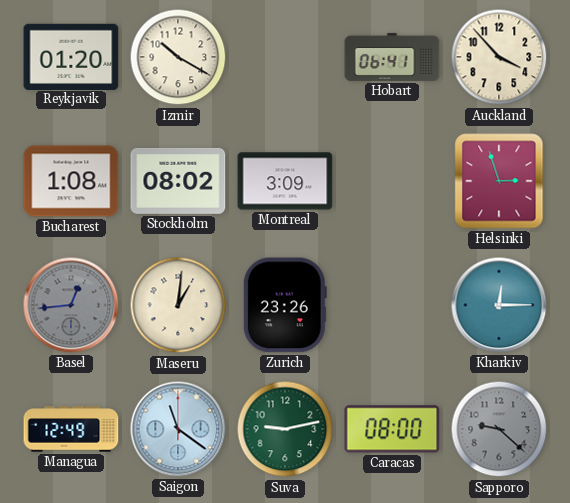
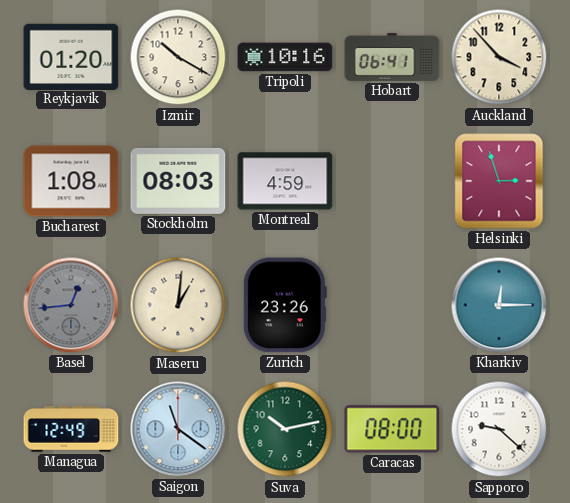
Tripoli: none -> 10:16 (285, 57)
Stockholm: 08:02 -> 08:03 (178, 181)
Montreal: 3:09 -> 4:59 (285, 181)
Suva: 9:13 -> 10:13 (285, 429)
Sapporo dial: grey -> white (499, 429)
